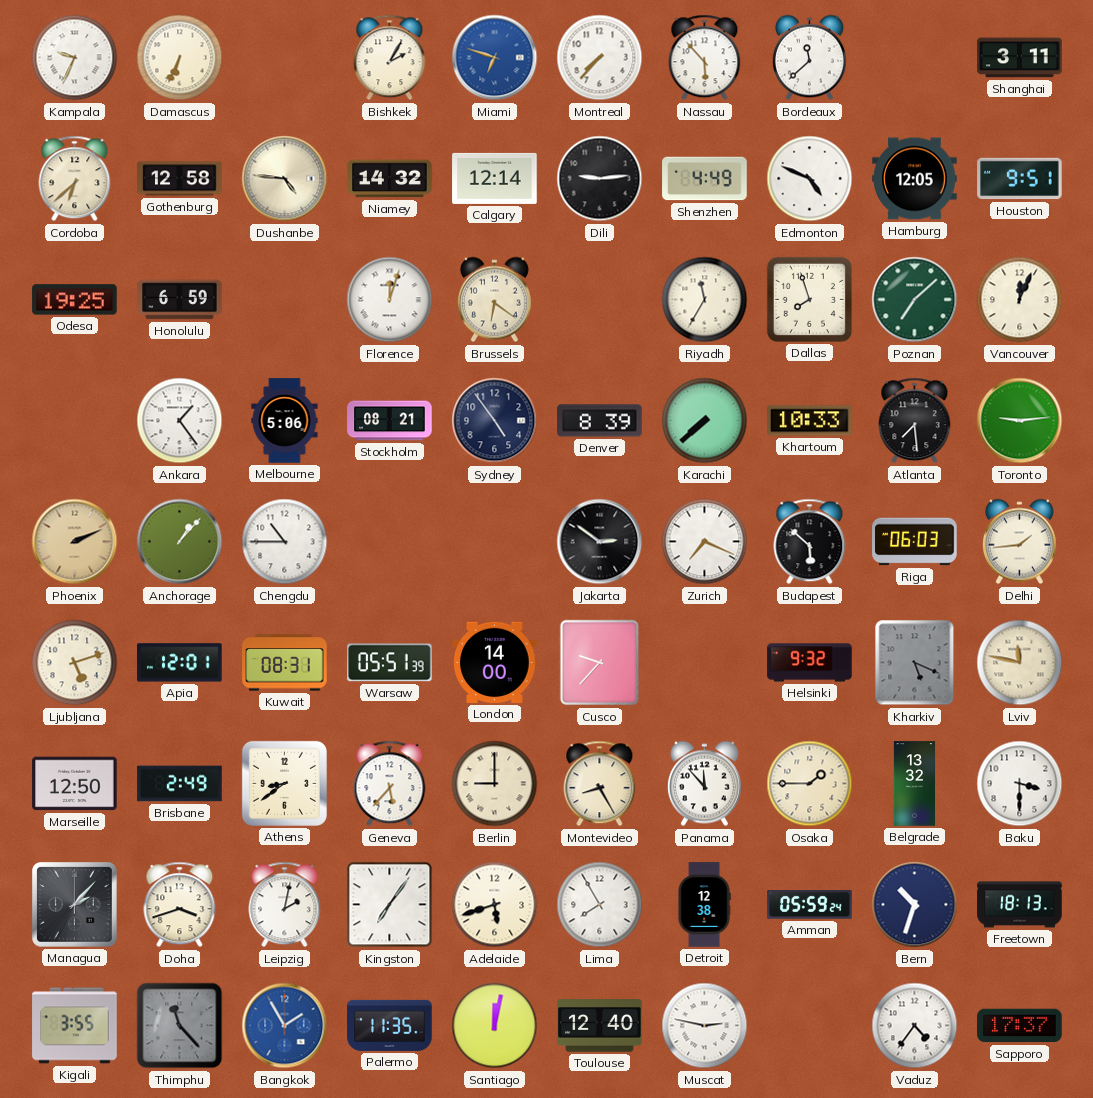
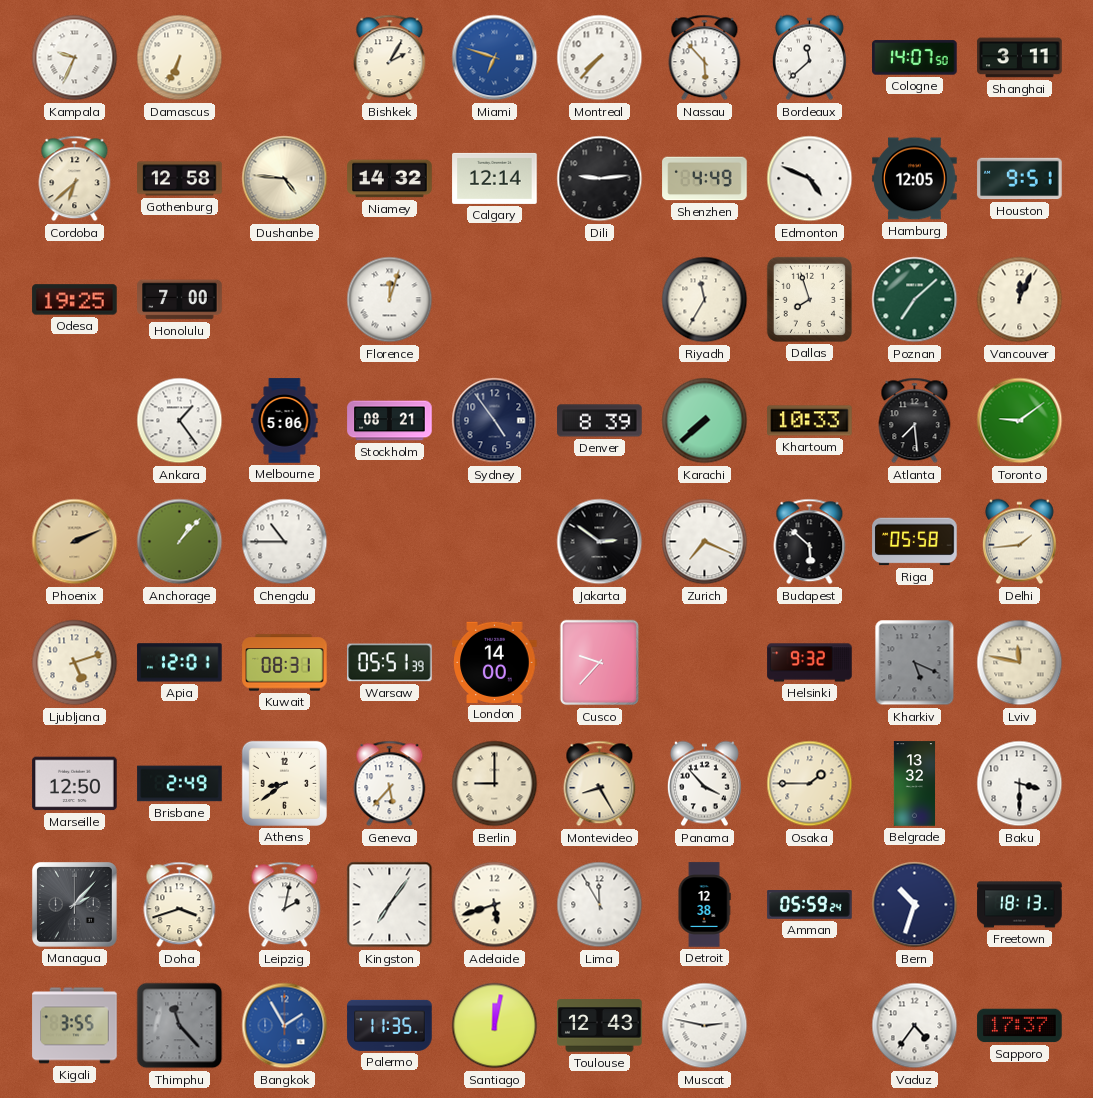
Cologne: none -> 14:07 (915, 58)
Honolulu: 6:59 -> 7:00 (180, 300)
Brussels: 6:21 -> none (494, 300)
Toronto: 9:14 -> 9:09 (1020, 421)
Riga: 06:03 -> 05:58 (915, 542)
Panama: 11:53 -> 3:53 (704, 784)
Lima: 7:55 -> 11:55 (600, 905)
Toulouse: 12:40 -> 12:43 (600, 1026)
